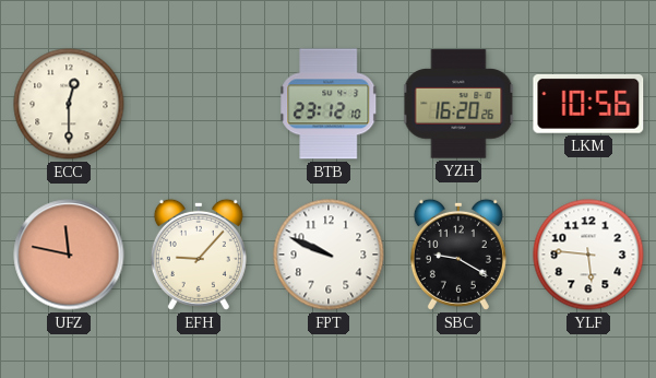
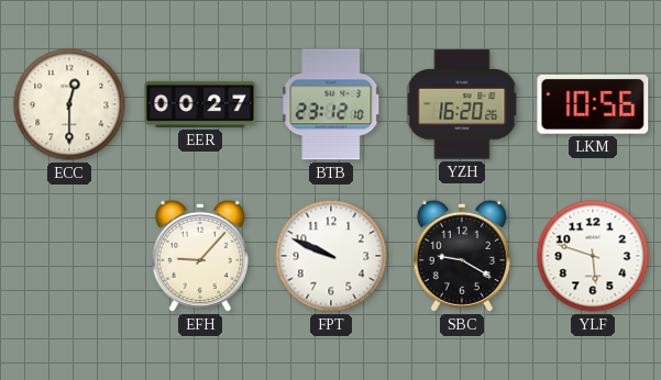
EER: none -> 00:27 (200, 104)
UFZ: 11:47 -> none (69, 255)
YLF: 5:46 -> 5:48 (593, 256)
